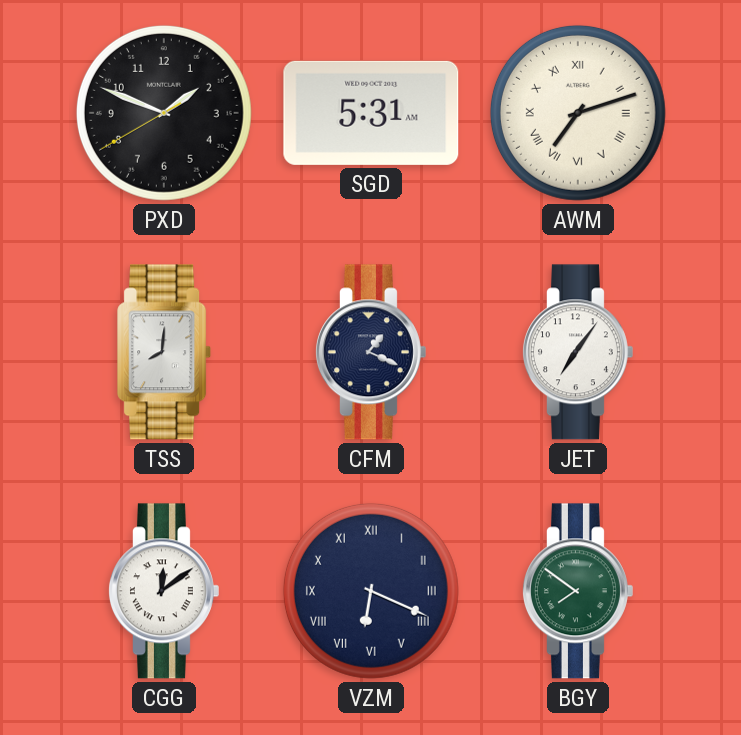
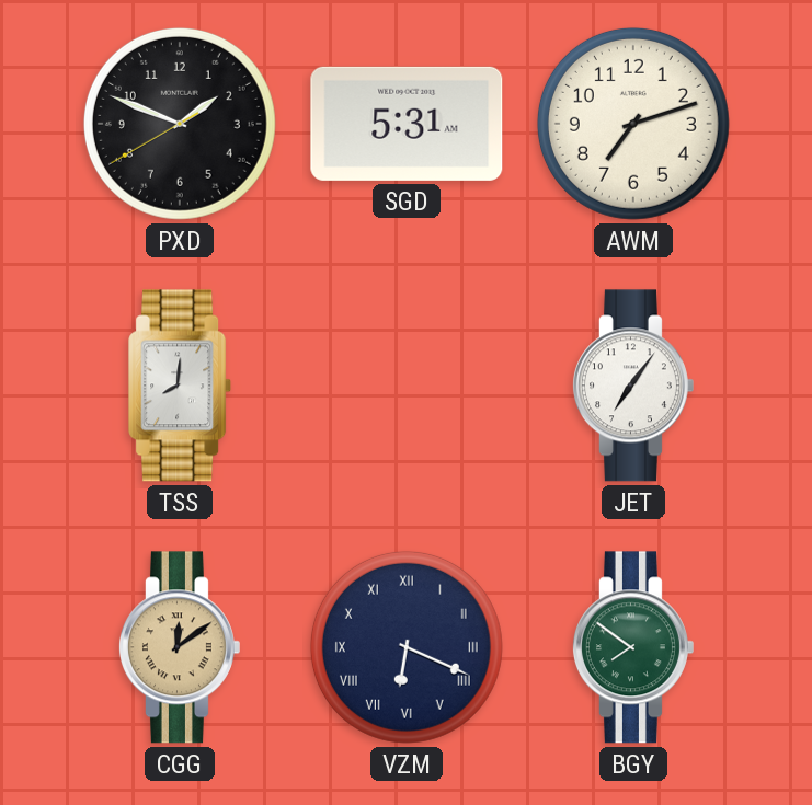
AWM numerals: Roman -> Arabic (633, 124)
CFM: 1:19 -> none (370, 352)
CGG dial: white -> champagne (179, 647)
